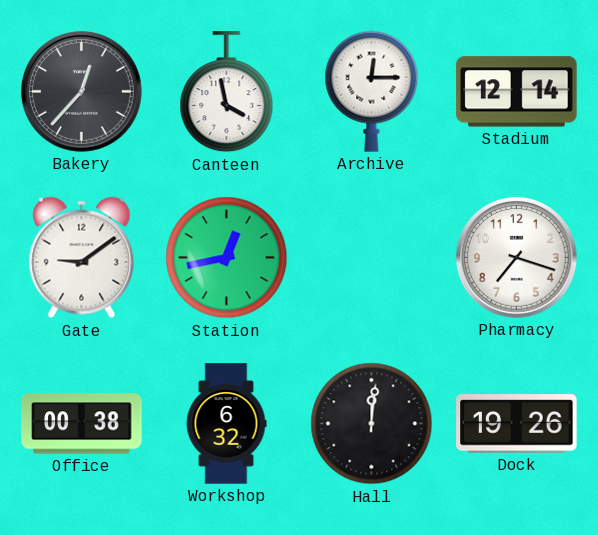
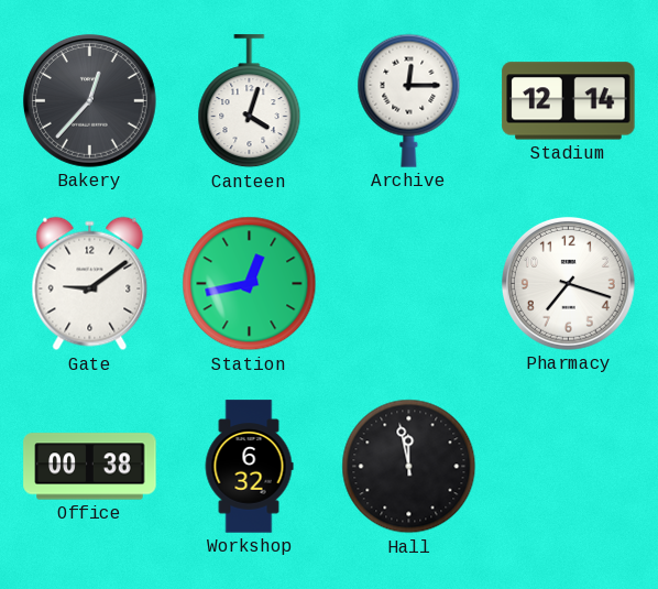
Canteen: 3:58 -> 4:03 (250, 101)
Hall: 12:01 -> 11:58 (409, 467)
Dock: 19:26 -> none (517, 424)
